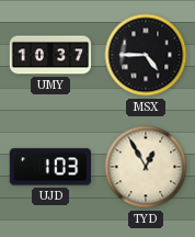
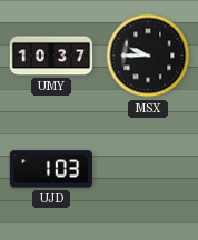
MSX: 4:45 -> 9:45 (148, 56)
TYD: 12:55 -> none (146, 167)
